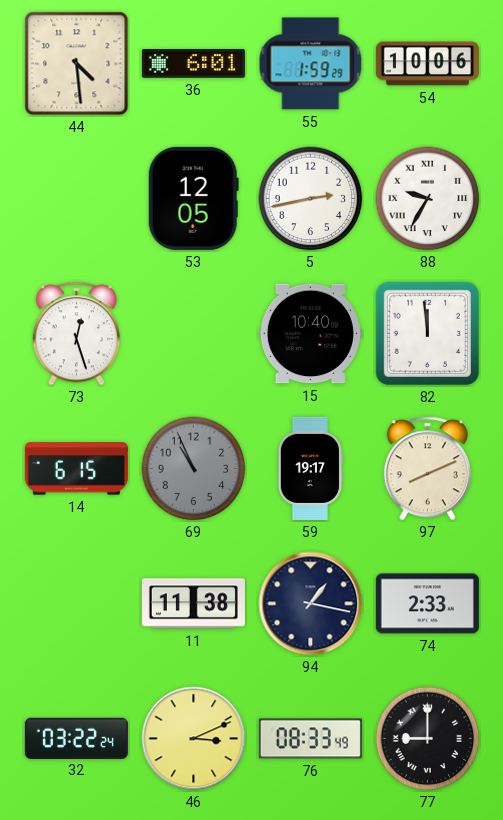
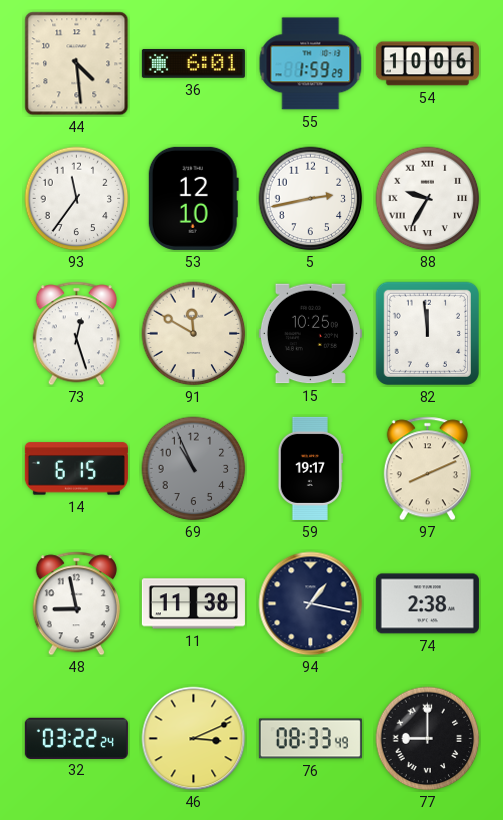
93: none -> 11:36 (77, 199)
53: 12:05 -> 12:10 (193, 198)
91: none -> 11:50 (194, 334)
15: 10:40 -> 10:25 (310, 334)
48: none -> 8:58 (76, 604)
74: 2:33 -> 2:38 (427, 604)
